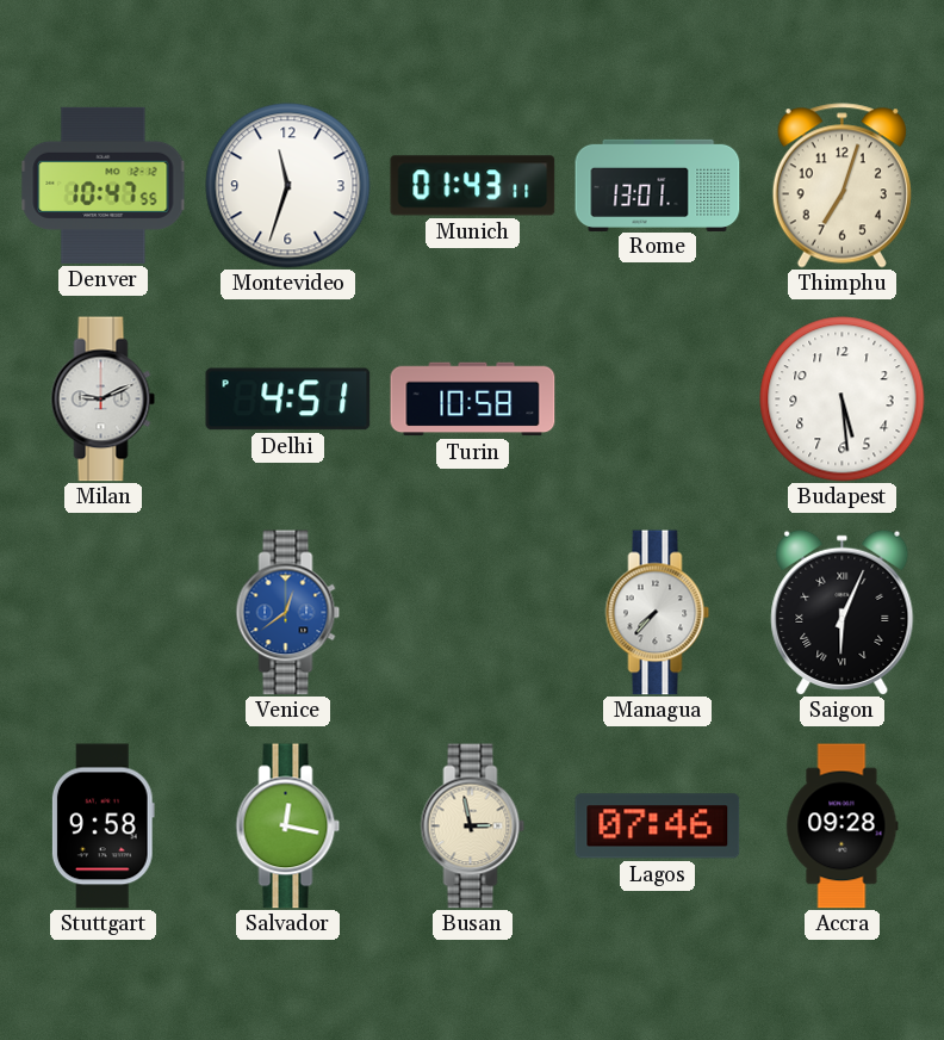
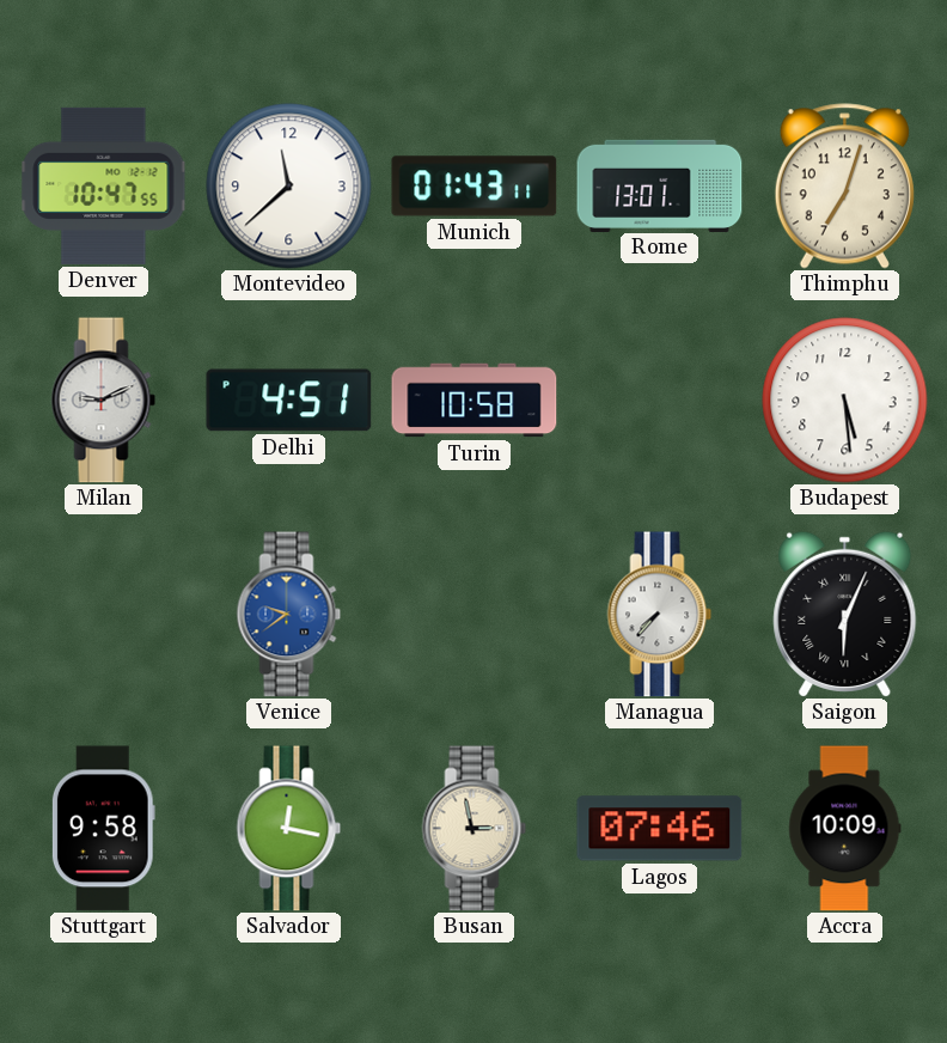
Montevideo: 11:33 -> 11:38 (289, 187)
Venice: 12:39 -> 9:39 (289, 615)
Accra: 09:28 -> 10:09 (844, 829)
